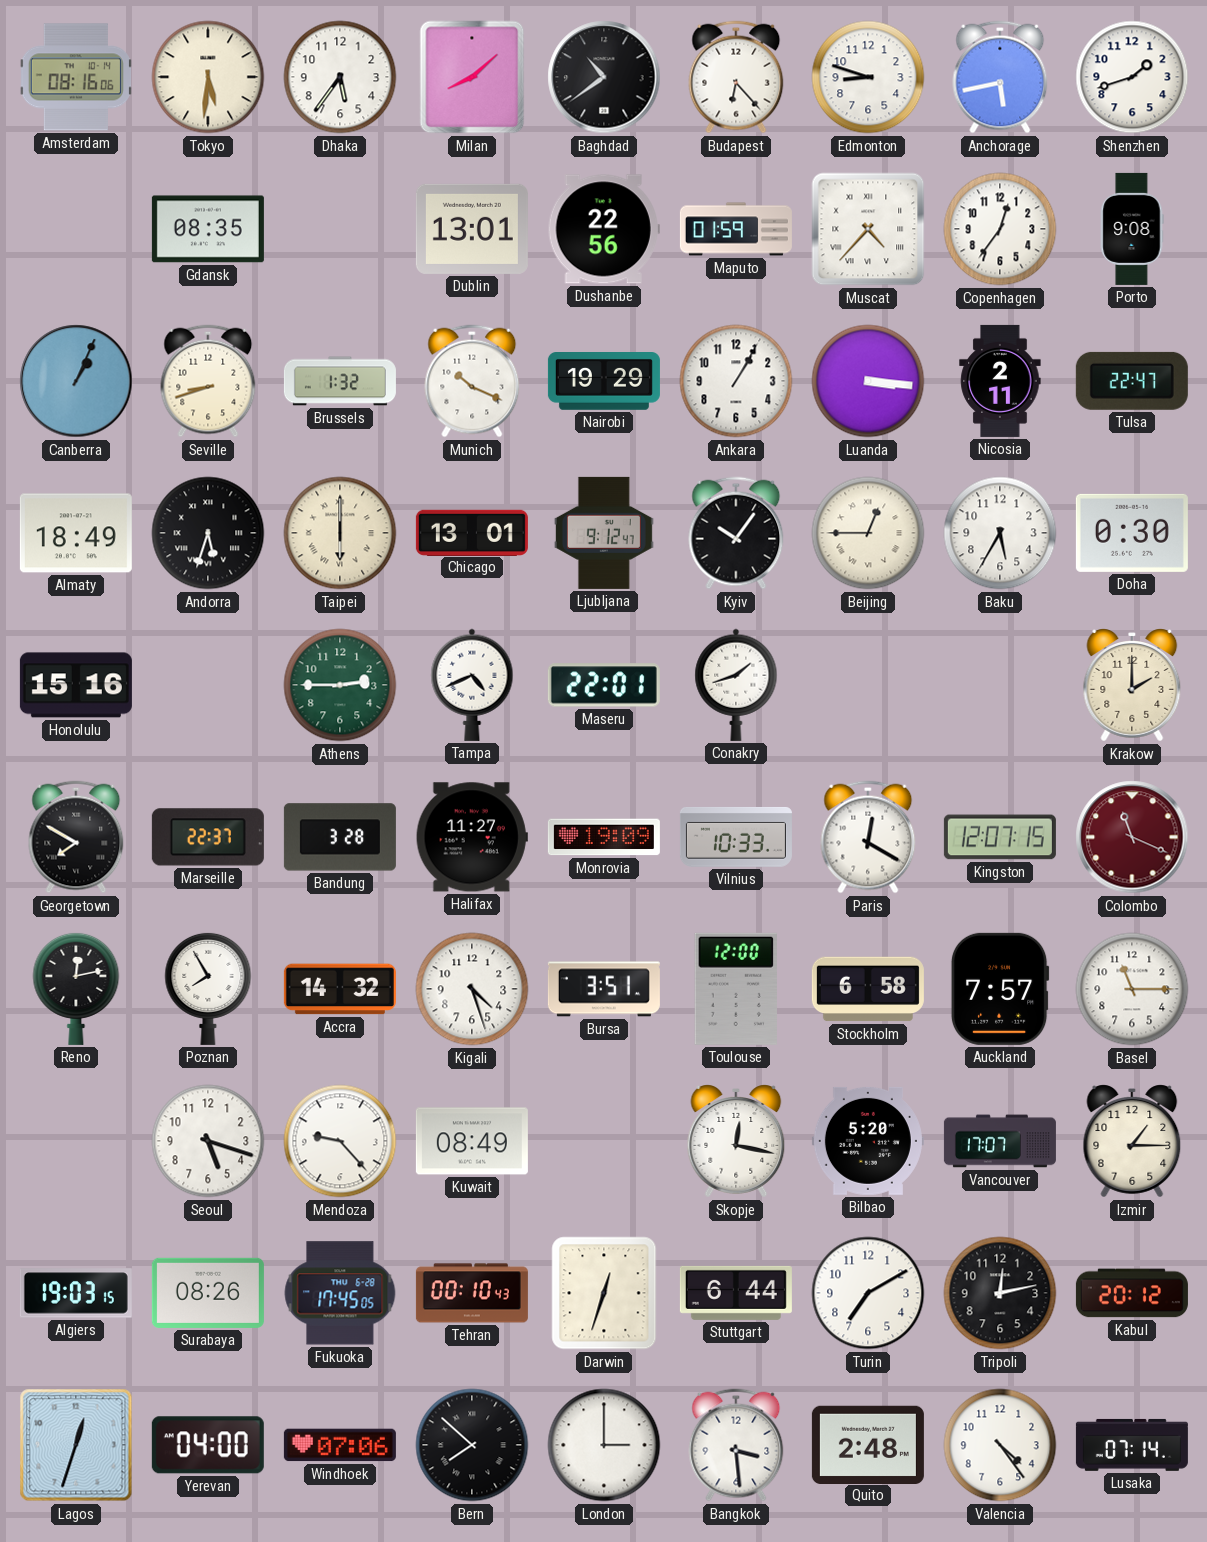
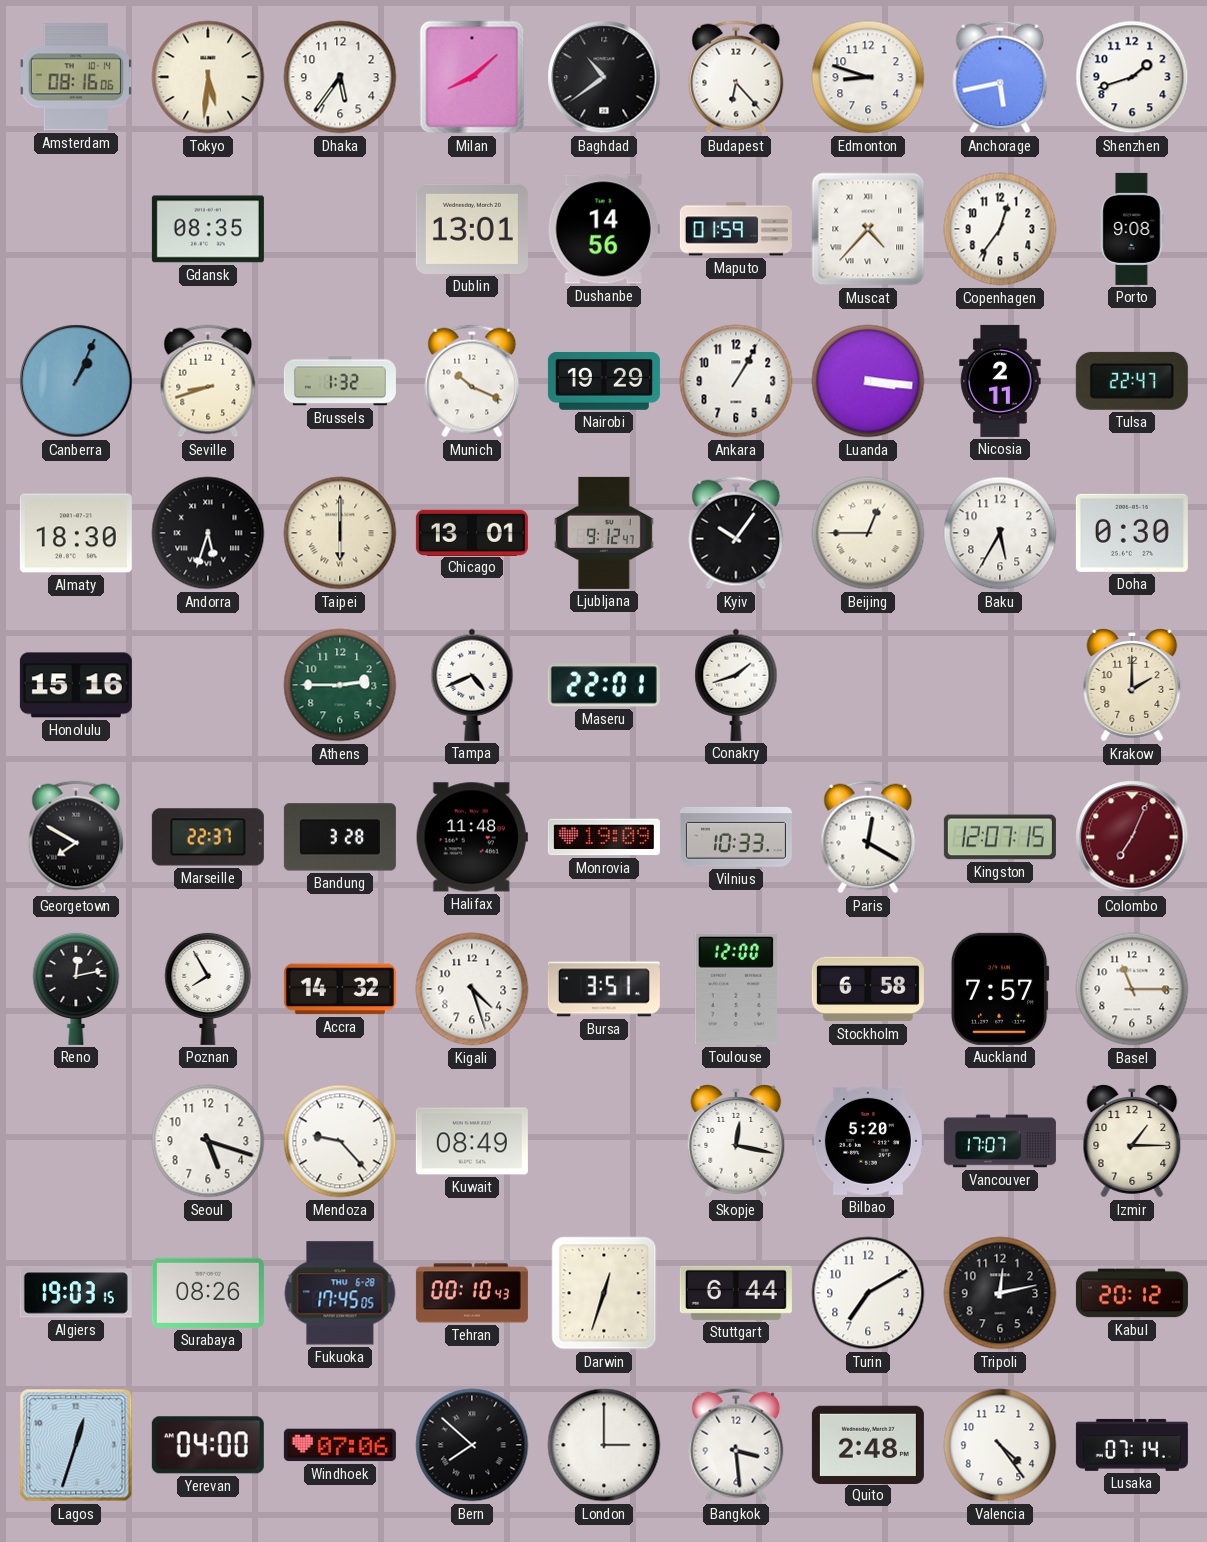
Dushanbe: 22:56 -> 14:56 (604, 229)
Almaty: 18:49 -> 18:30 (76, 533)
Halifax: 11:27 -> 11:48 (472, 837)
Colombo: 11:19 -> 7:04 (1132, 837)
